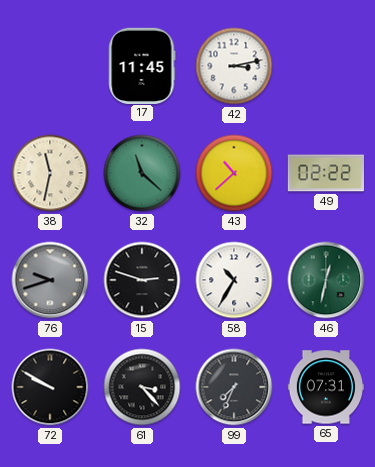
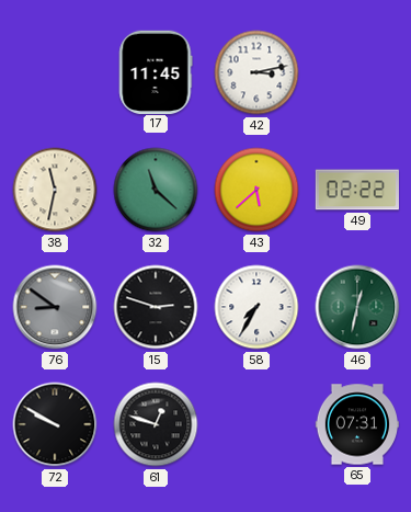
43: 10:38 -> 5:38 (256, 190)
76: 9:42 -> 8:51 (55, 307)
58: 10:35 -> 7:35 (256, 307)
61: 3:23 -> 12:48 (156, 424)
99: 7:34 -> none (234, 387)
